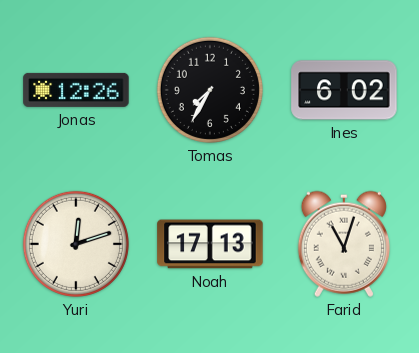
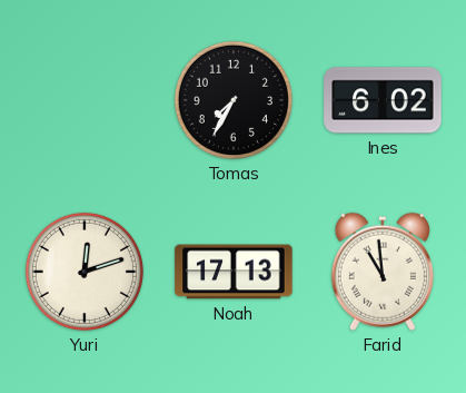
Jonas: 12:26 -> none (76, 90)
Farid: 11:03 -> 10:59 (383, 272)
